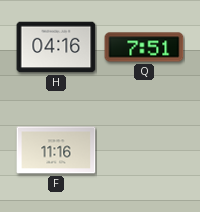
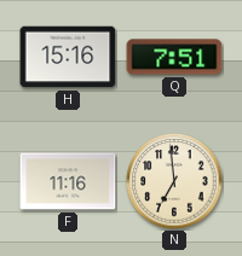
H: 04:16 -> 15:16 (68, 57)
N: none -> 6:59 (174, 181)
